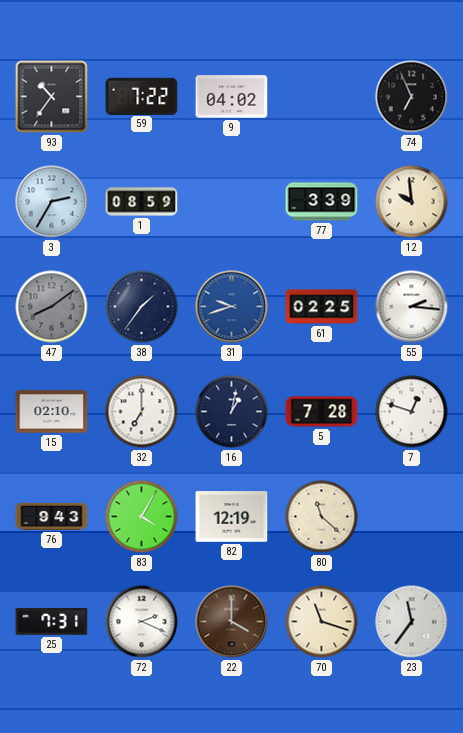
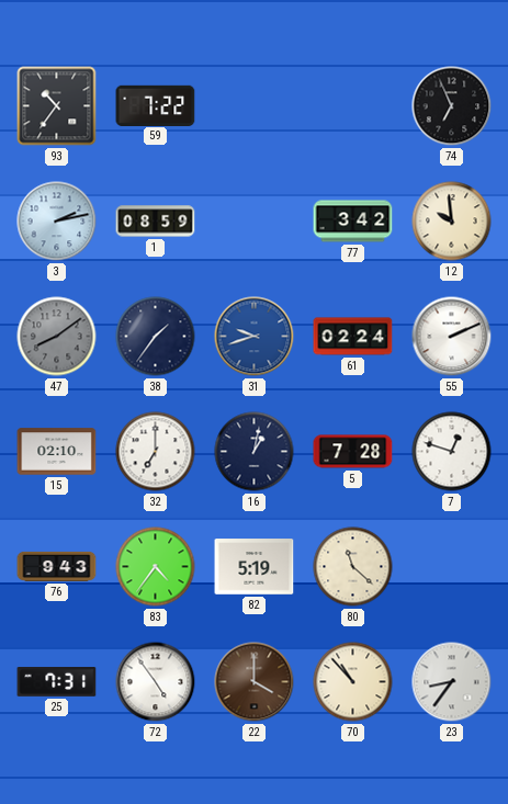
9: 04:02 -> none (232, 97)
3: 2:35 -> 2:13 (57, 222)
77: 3:39 -> 3:42 (353, 222)
61: 02:25 -> 02:24 (353, 337)
55: 2:16 -> 2:11 (452, 337)
83: 4:05 -> 4:36 (156, 567)
82: 12:19 -> 5:19 (255, 567)
72: 2:19 -> 4:54 (156, 682)
70: 11:18 -> 10:53 (353, 682)
23: 11:36 -> 8:36 (452, 682)
